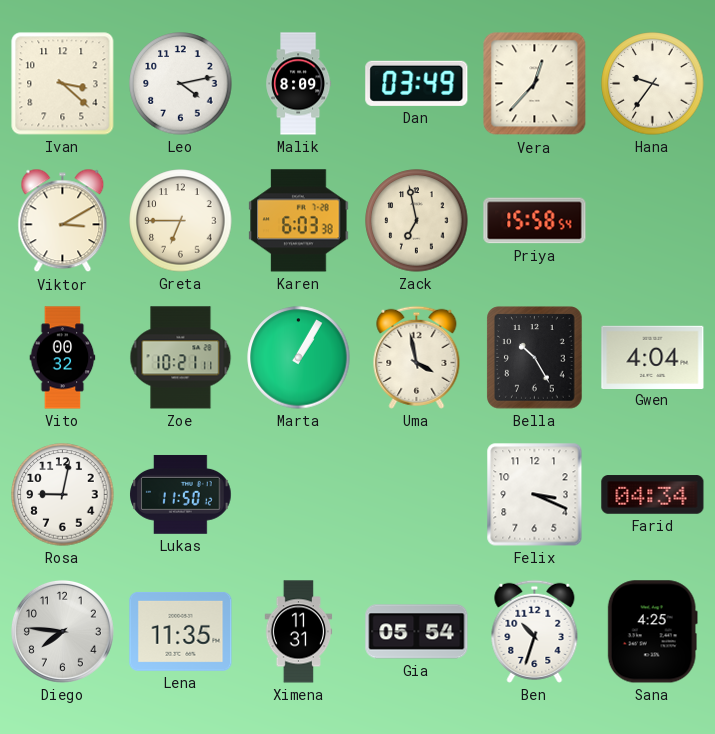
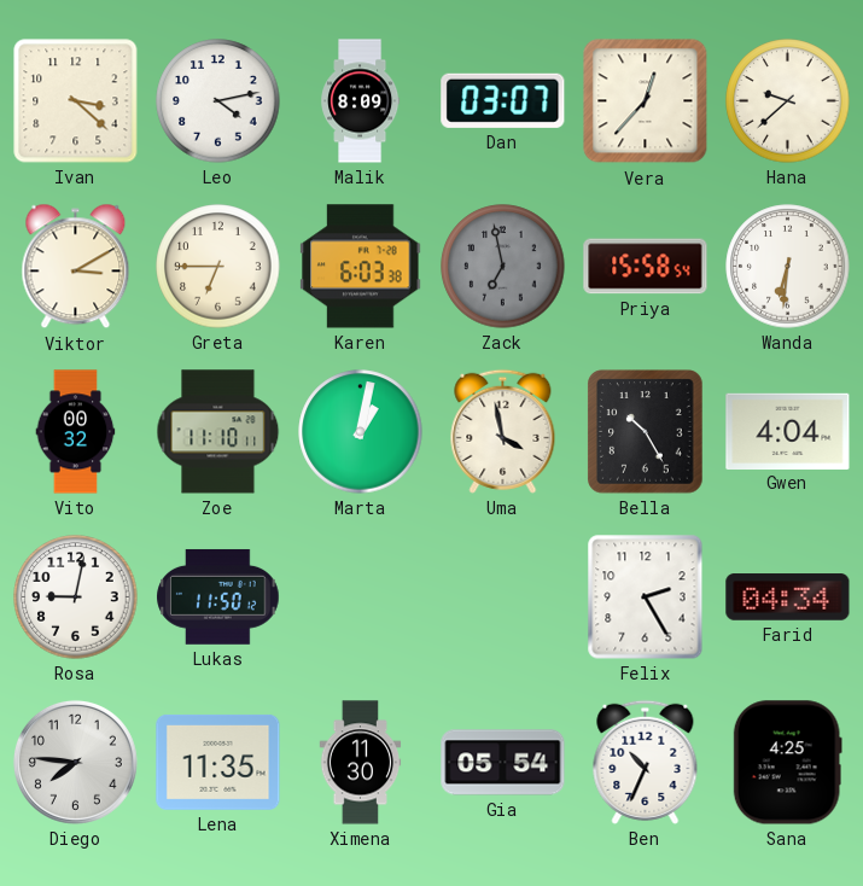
Dan: 03:49 -> 03:07 (503, 100)
Hana: 9:36 -> 9:38 (788, 101)
Zack dial: cream -> grey (503, 267)
Wanda: none -> 6:31 (788, 267)
Zoe: 10:21 -> 11:10 (218, 432)
Marta: 1:05 -> 1:02 (361, 432)
Felix: 3:19 -> 2:25 (646, 598)
Ximena: 11:31 -> 11:30 (361, 763)
Ben: 10:33 -> 10:34 (646, 762)
